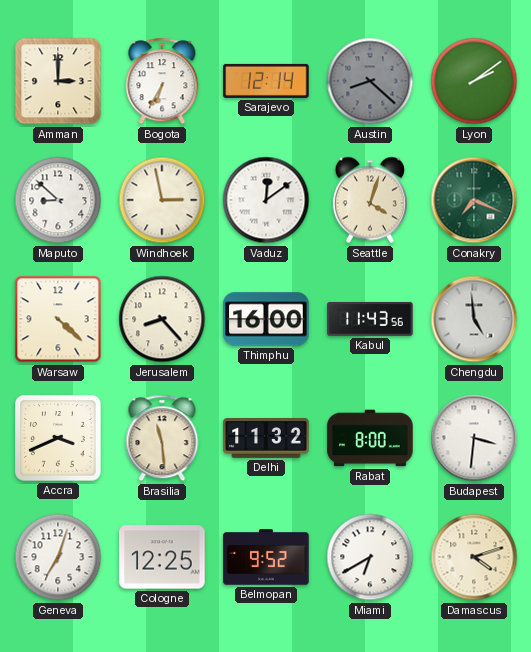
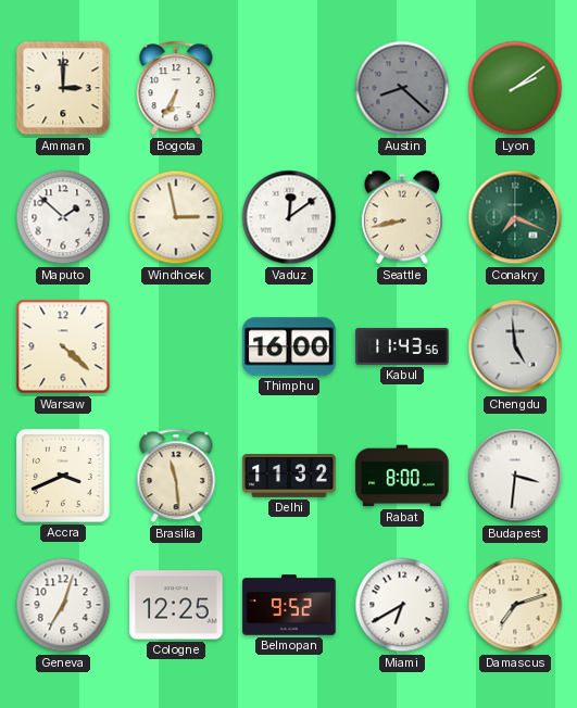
Sarajevo: 12:14 -> none (266, 81)
Maputo: 8:52 -> 1:52 (63, 217)
Seattle: 4:03 -> 8:43 (402, 217)
Jerusalem: 8:23 -> none (162, 319)
Damascus: 4:12 -> 7:12 (515, 605)
